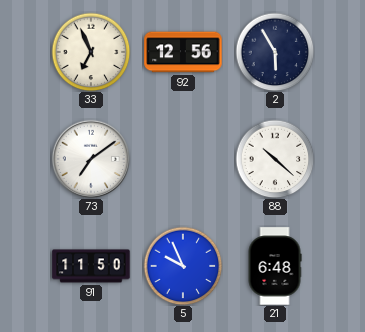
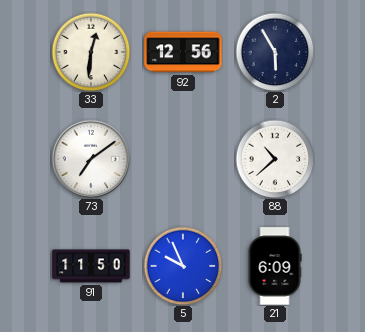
33: 6:56 -> 12:31 (91, 52)
88: 10:22 -> 10:38 (275, 159)
21: 6:48 -> 6:09 (275, 266)
